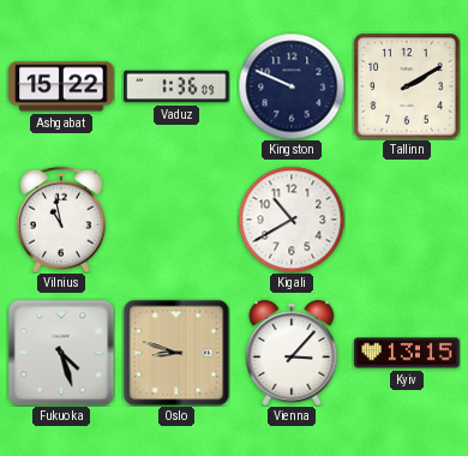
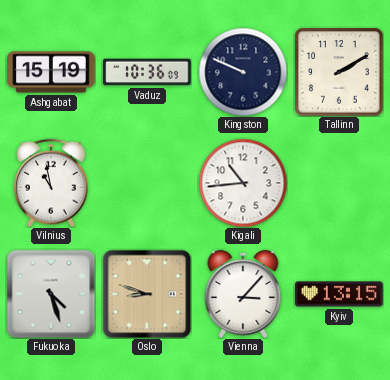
Ashgabat: 15:22 -> 15:19 (51, 72)
Vaduz: 1:36 -> 10:36 (147, 72)
Kigali: 10:40 -> 10:44 (243, 183)
